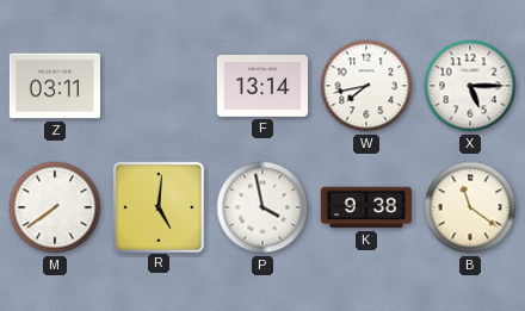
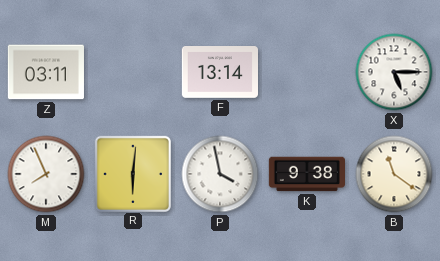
W: 7:43 -> none (366, 86)
M: 7:39 -> 7:56 (46, 174)
R: 5:01 -> 6:01 (132, 173)
